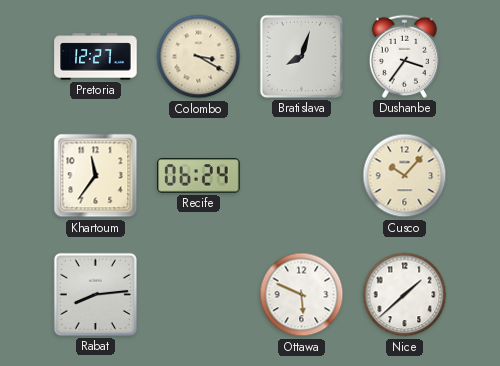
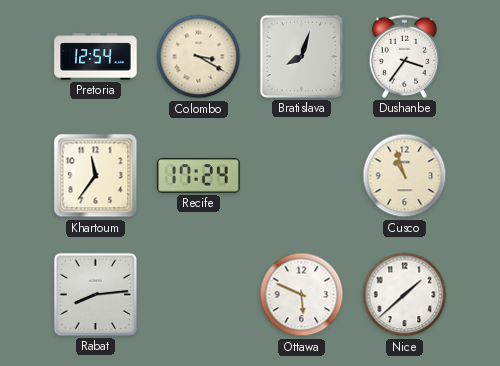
Pretoria: 12:27 -> 12:54 (96, 57)
Recife: 06:24 -> 17:24 (199, 176)
Cusco: 10:07 -> 10:57 (405, 176)
